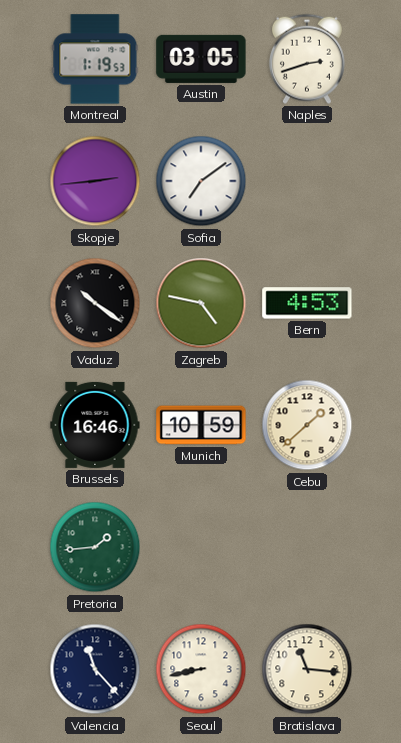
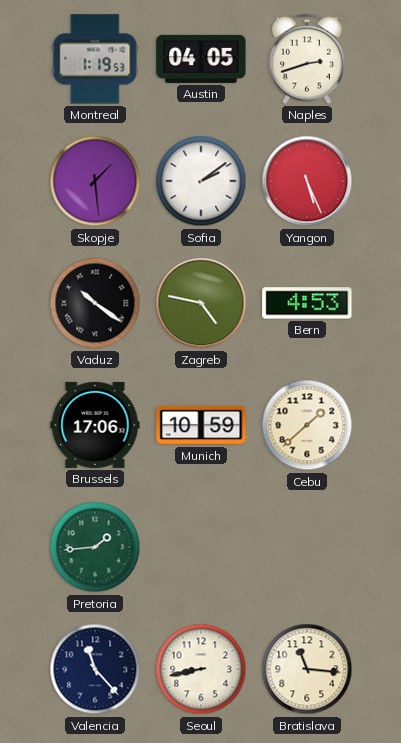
Austin: 03:05 -> 04:05 (201, 59)
Skopje: 2:44 -> 1:29 (95, 181)
Sofia: 7:09 -> 2:09 (201, 181)
Yangon: none -> 5:26 (307, 181)
Brussels: 16:46 -> 17:06 (95, 425)
